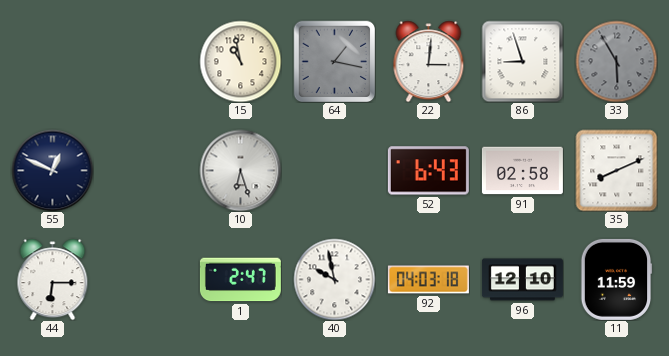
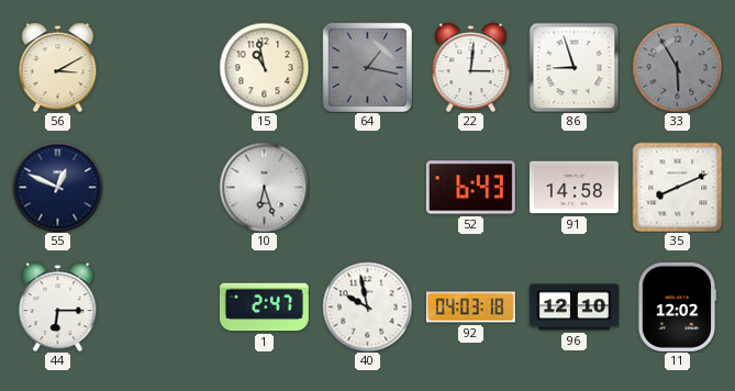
56: none -> 3:10 (58, 67)
91: 02:58 -> 14:58 (573, 188)
11: 11:59 -> 12:02 (677, 306)
